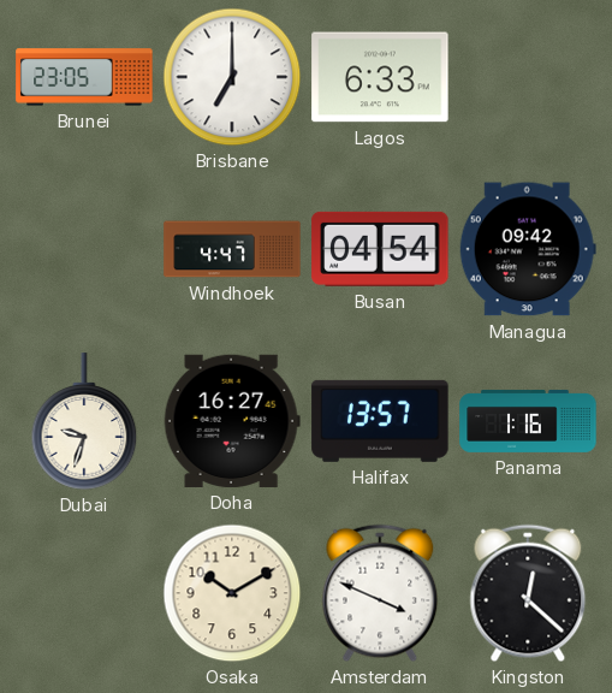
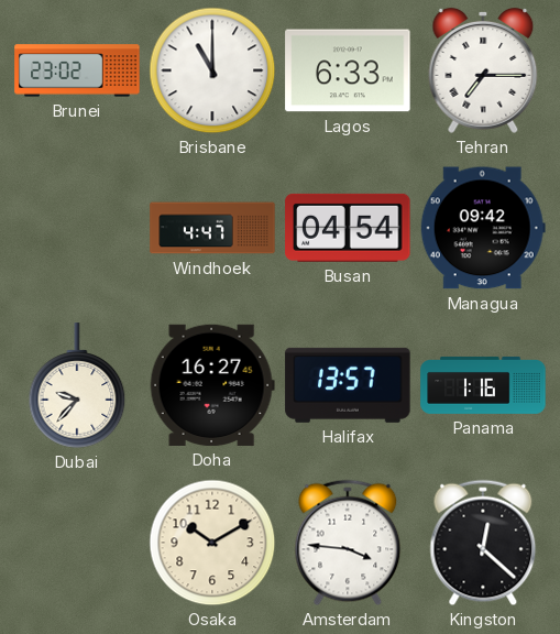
Brunei: 23:05 -> 23:02 (77, 70)
Brisbane: 7:00 -> 11:00 (212, 70)
Tehran: none -> 7:15 (483, 70)
Dubai: 9:33 -> 9:37 (77, 385)
Amsterdam: 3:49 -> 3:46 (348, 543)
